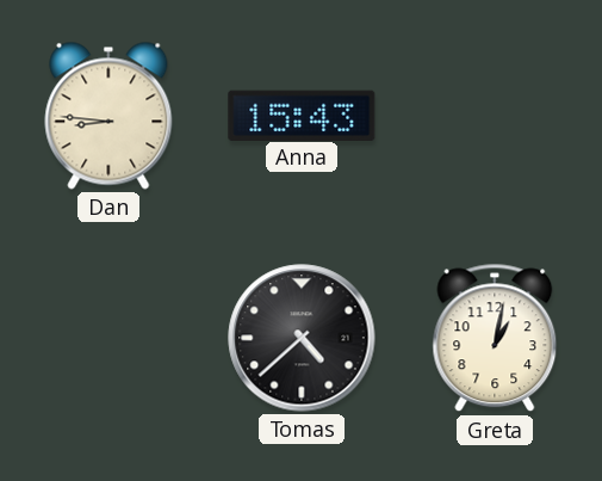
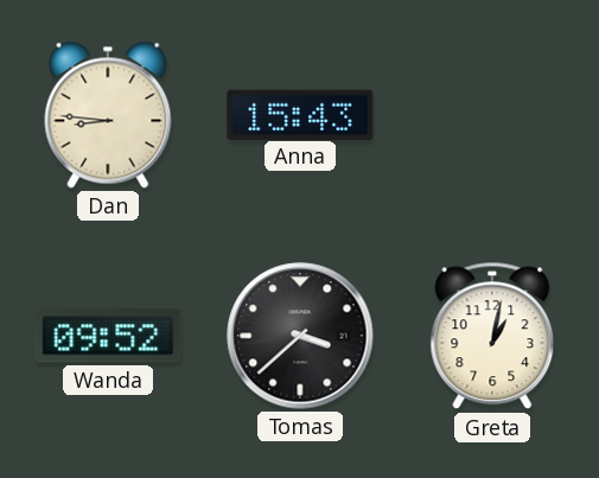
Wanda: none -> 09:52 (108, 336)
Tomas: 4:38 -> 3:38 (300, 336)
